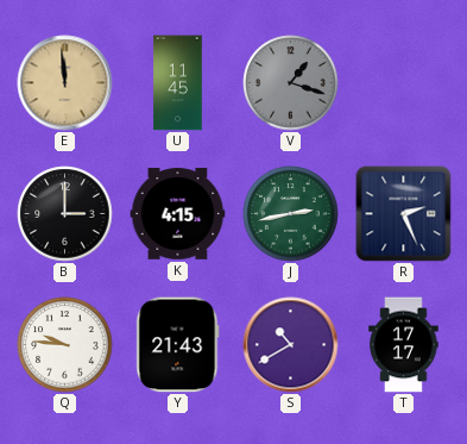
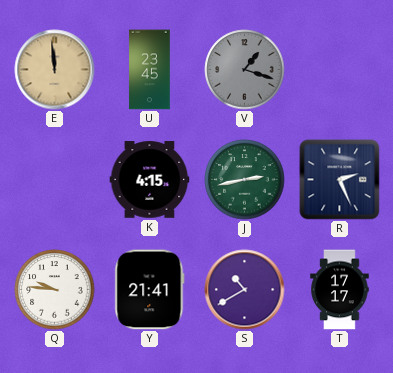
U: 11:45 -> 23:45 (150, 70)
B: 3:00 -> none (65, 214)
Y: 21:43 -> 21:41 (150, 290)
